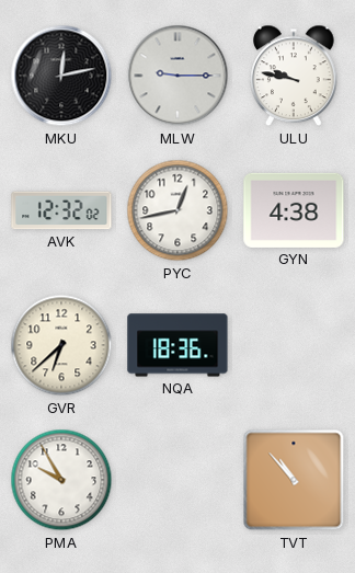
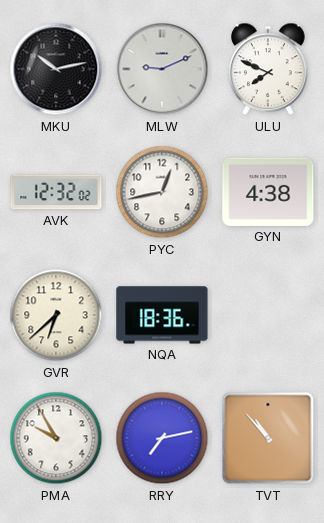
MKU: 12:13 -> 10:13 (56, 69)
MLW: 9:15 -> 9:11 (162, 69)
ULU: 9:47 -> 7:49 (268, 69)
RRY: none -> 7:13 (162, 438)
